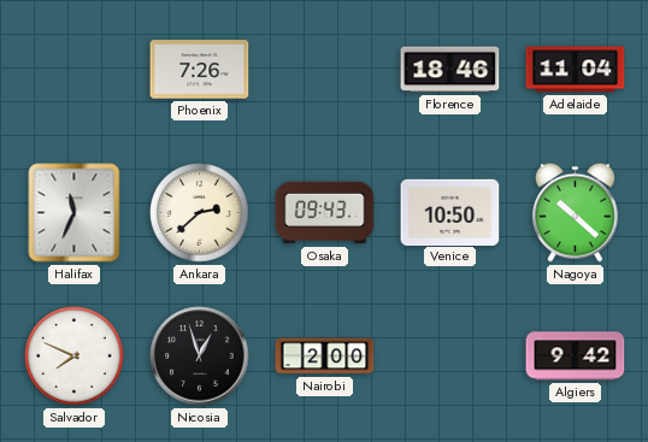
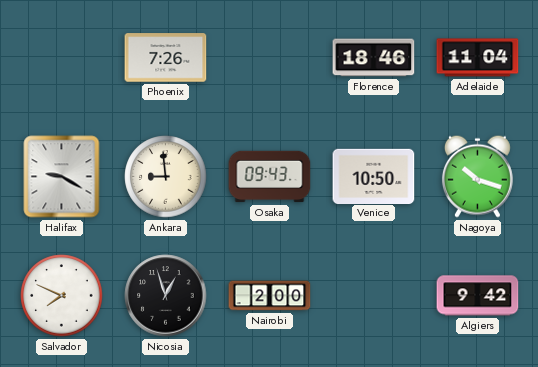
Halifax: 11:34 -> 9:20 (62, 177)
Ankara: 2:38 -> 8:59 (166, 177)
Nagoya: 10:22 -> 10:18 (477, 176)
